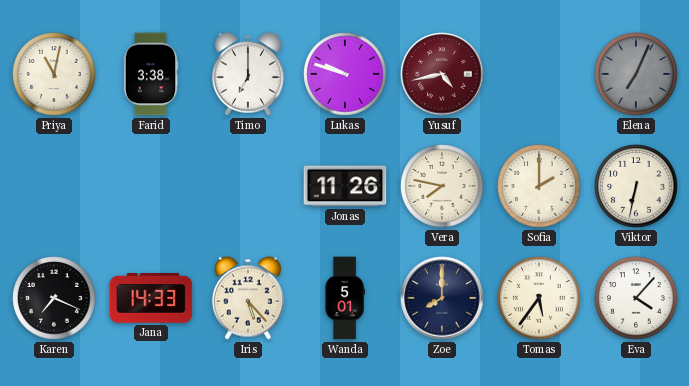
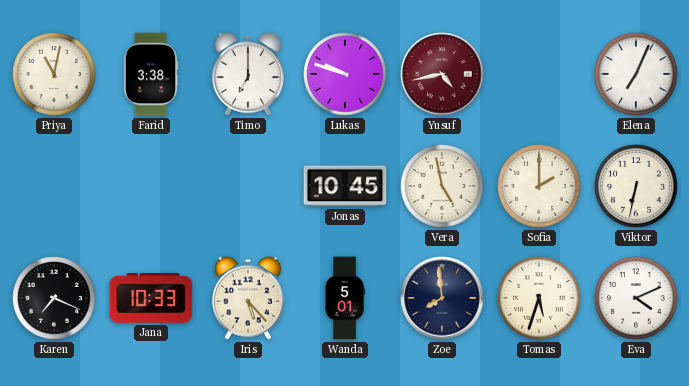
Elena dial: grey -> white (636, 74)
Jonas: 11:26 -> 10:45 (345, 186)
Vera: 7:47 -> 4:58 (442, 186)
Jana: 14:33 -> 10:33 (151, 298)
Zoe: 8:00 -> 7:59 (442, 298)
Tomas: 5:36 -> 5:33 (539, 298)
Eva: 4:07 -> 4:11 (636, 298)
